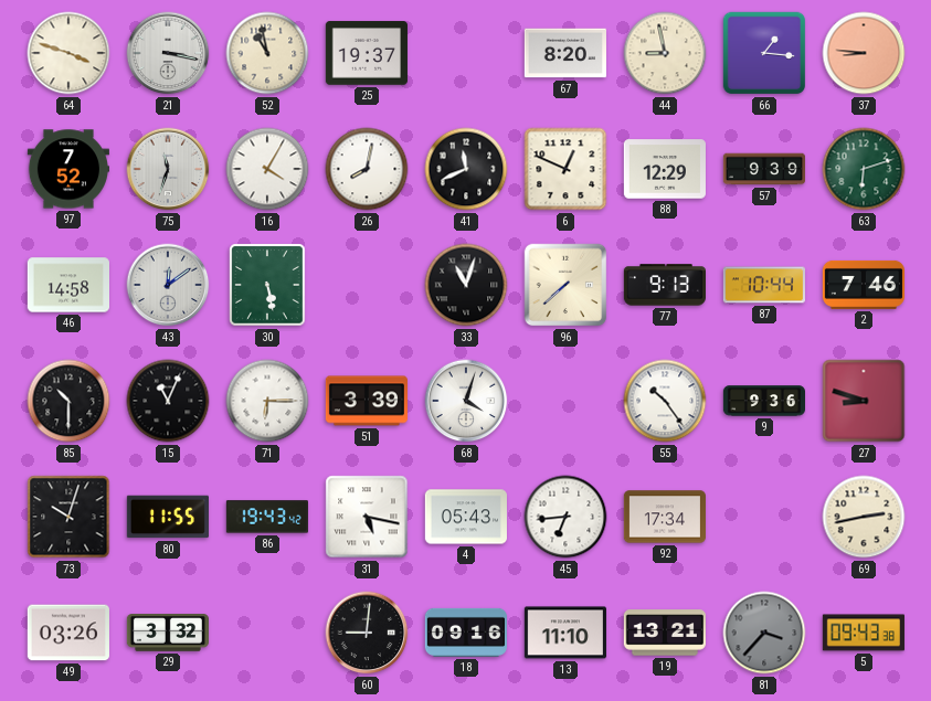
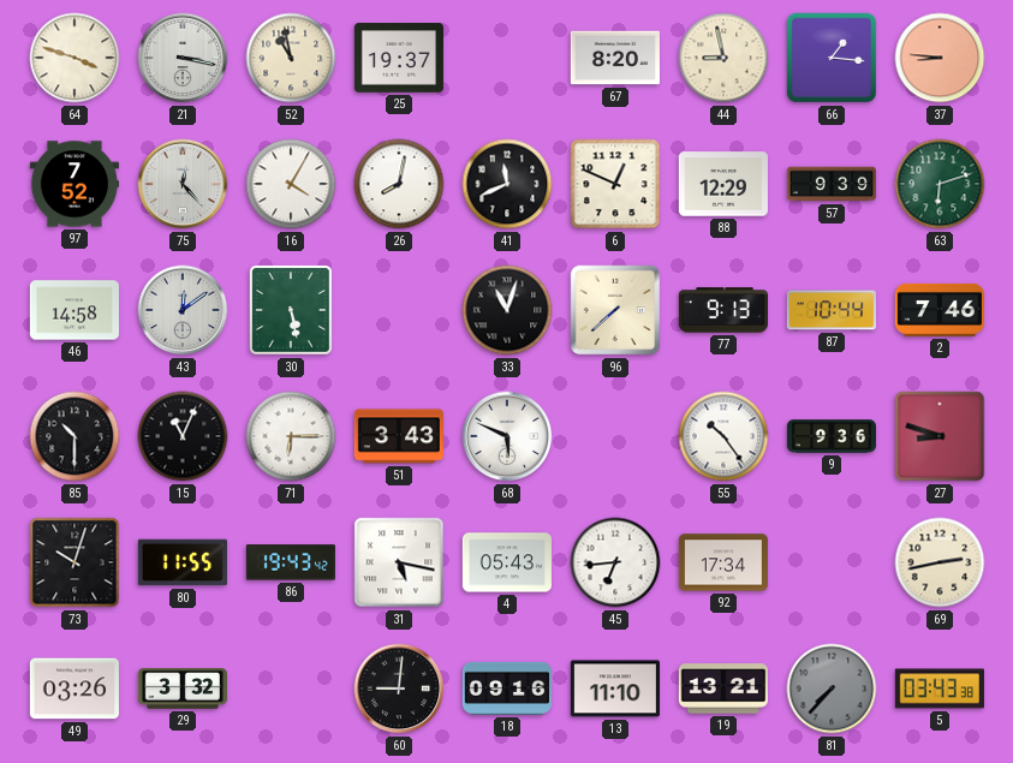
75: 11:33 -> 12:23 (183, 184)
51: 3:39 -> 3:43 (399, 436)
68: 4:03 -> 5:49 (507, 436)
81: 3:37 -> 7:37 (832, 689)
5: 09:43 -> 03:43 (940, 689)
